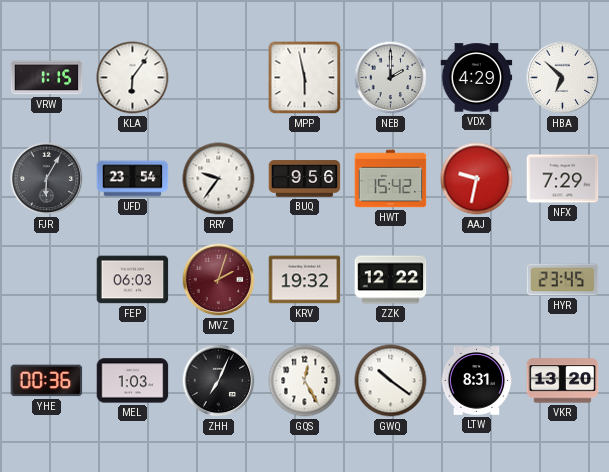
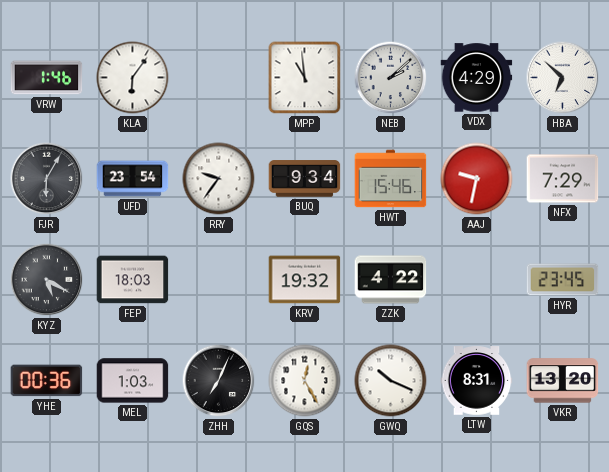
VRW: 1:15 -> 1:46 (47, 78)
MPP: 5:58 -> 10:59 (305, 78)
NEB: 2:00 -> 2:08 (391, 78)
BUQ: 9:56 -> 9:34 (305, 179)
HWT: 15:42 -> 15:46 (391, 179)
KYZ: none -> 5:20 (47, 280)
FEP: 06:03 -> 18:03 (133, 280)
MVZ: 2:03 -> none (219, 280)
ZZK: 12:22 -> 4:22 (391, 280)
GWQ: 10:21 -> 10:19 (391, 381)
